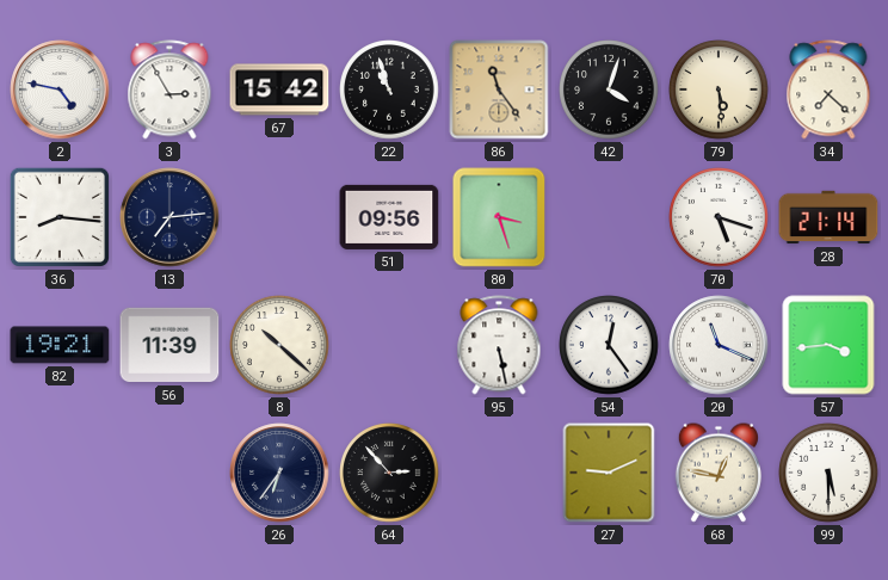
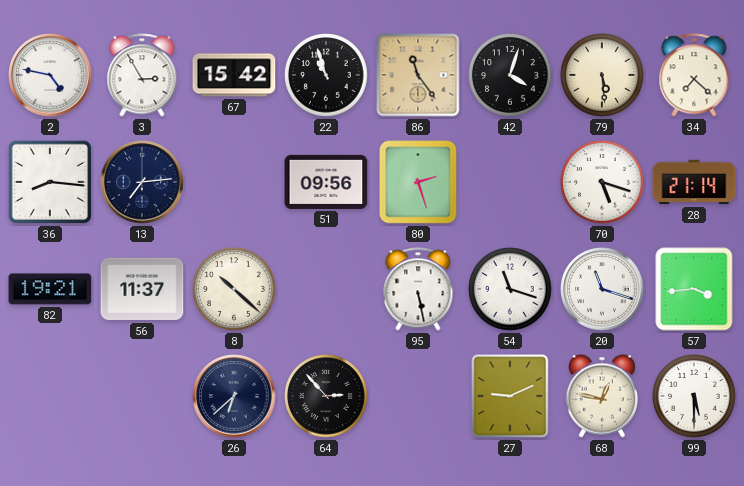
80: 3:27 -> 2:27 (418, 182)
56: 11:39 -> 11:37 (142, 289)
54: 12:24 -> 11:18 (510, 289)
20: 11:19 -> 11:18 (602, 289)
26: 6:36 -> 6:38 (234, 396)
